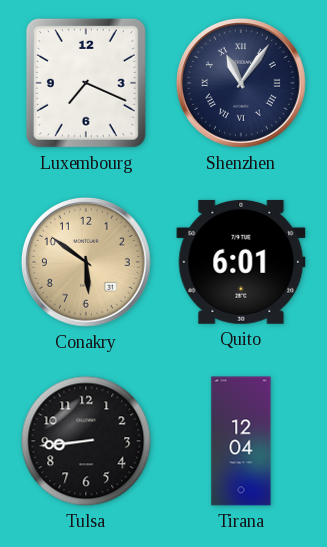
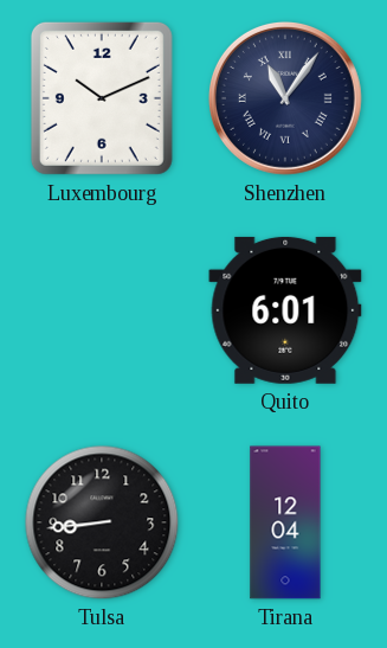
Luxembourg: 7:19 -> 10:11 (102, 98)
Conakry: 5:51 -> none (86, 262)
